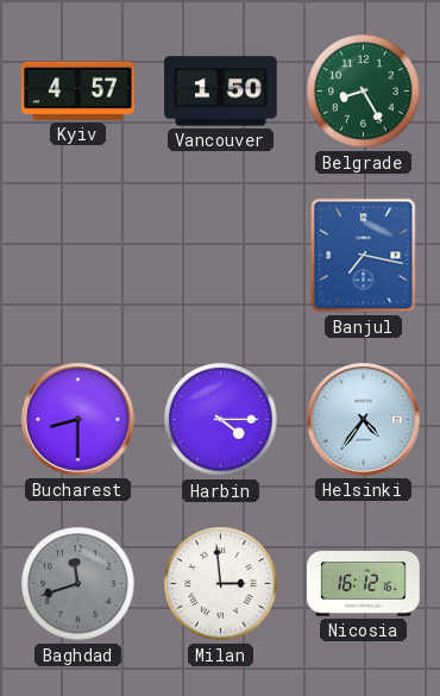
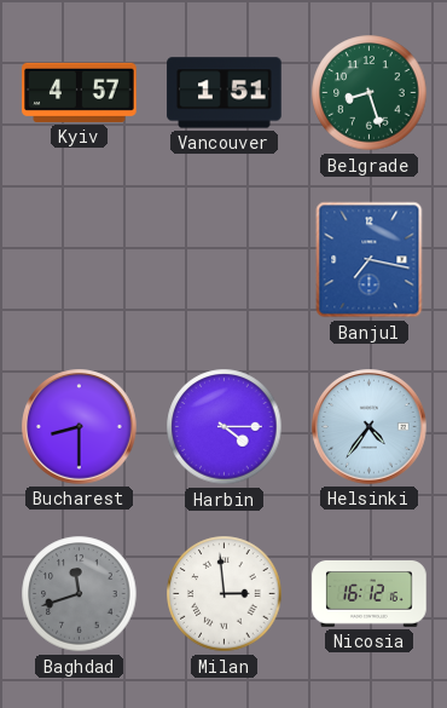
Vancouver: 1:50 -> 1:51 (225, 93)
Belgrade: 8:25 -> 8:27 (370, 93)
